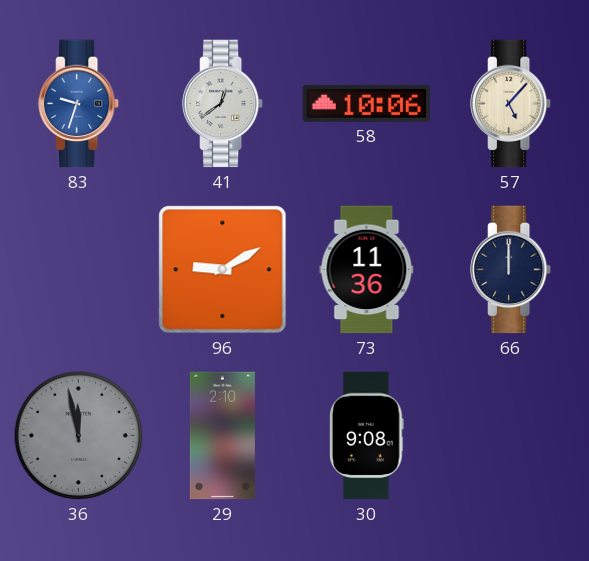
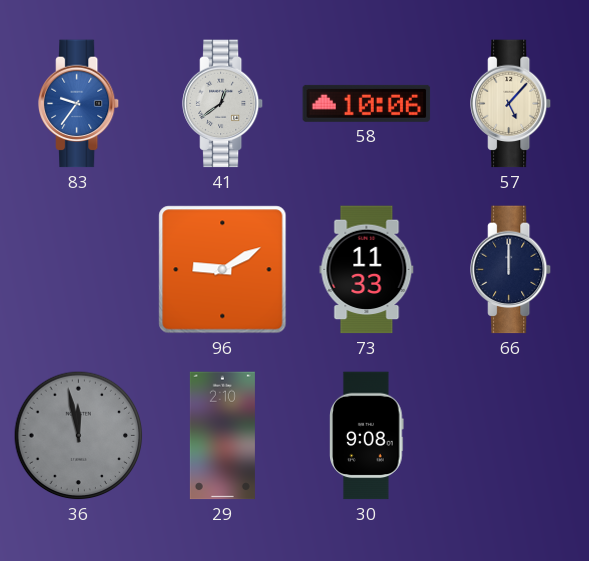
83: 9:33 -> 9:36 (80, 104)
73: 11:36 -> 11:33 (367, 270)
